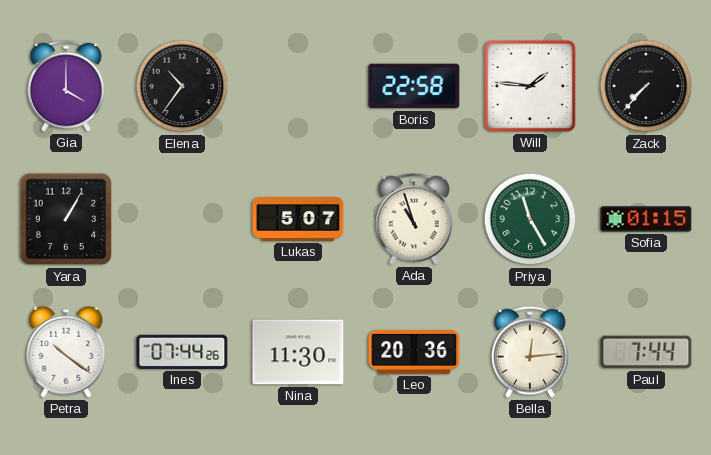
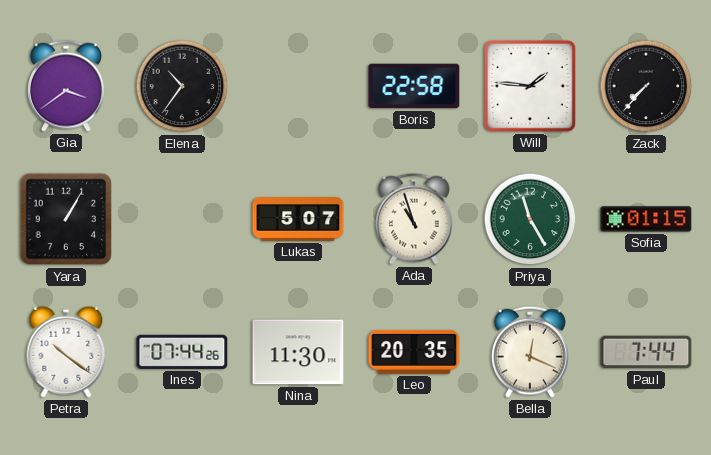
Gia: 4:00 -> 3:39 (67, 86)
Leo: 20:36 -> 20:35 (414, 352)
Bella: 12:14 -> 12:19 (531, 352)
